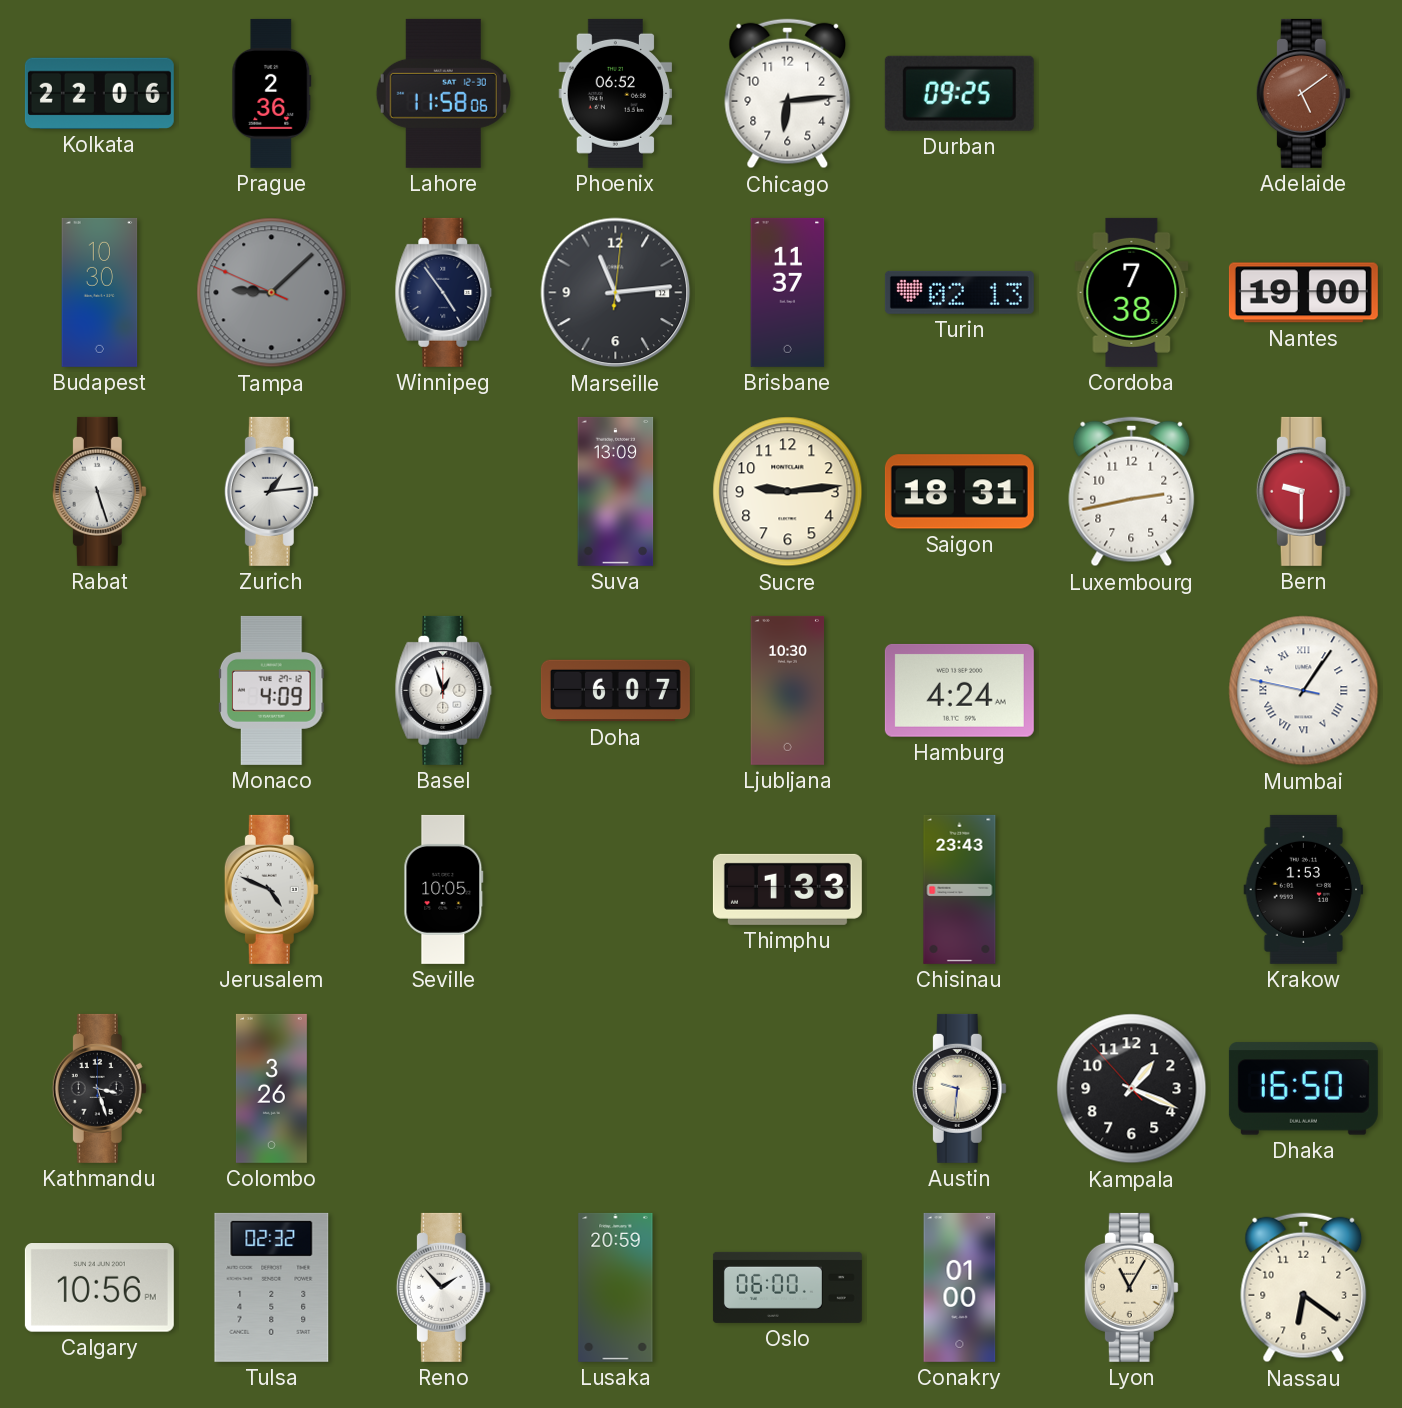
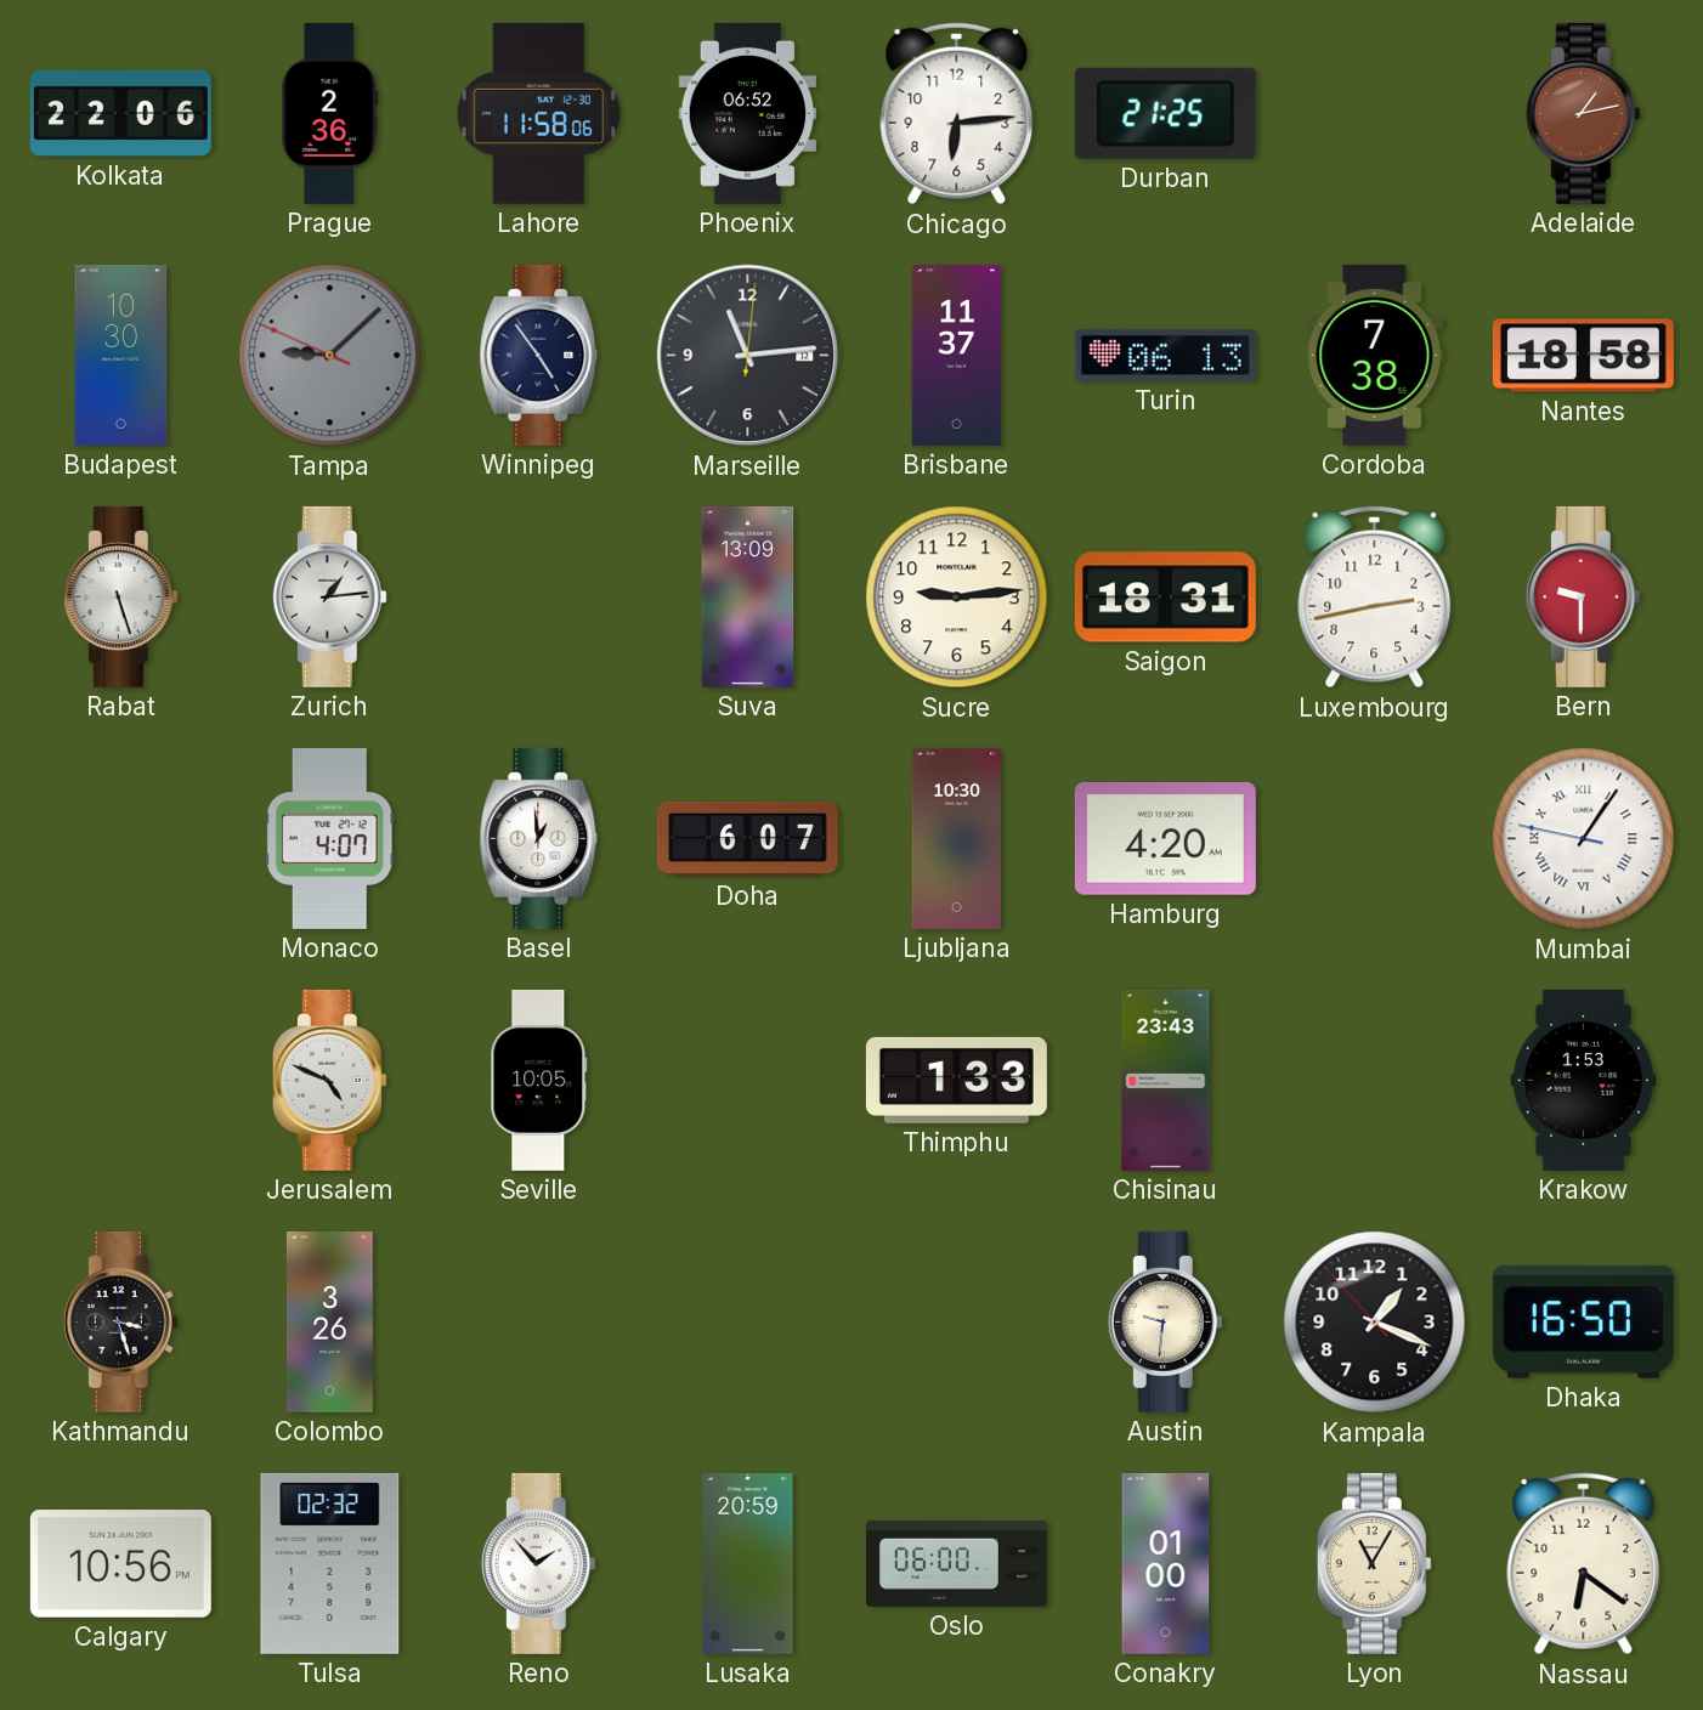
Durban: 09:25 -> 21:25 (1165, 113)
Adelaide: 5:09 -> 1:13 (1583, 113)
Turin: 02:13 -> 06:13 (1165, 355)
Nantes: 19:00 -> 18:58 (1583, 356)
Monaco: 4:09 -> 4:07 (329, 838)
Basel: 12:57 -> 12:59 (539, 838)
Hamburg: 4:24 -> 4:20 (1165, 838)
